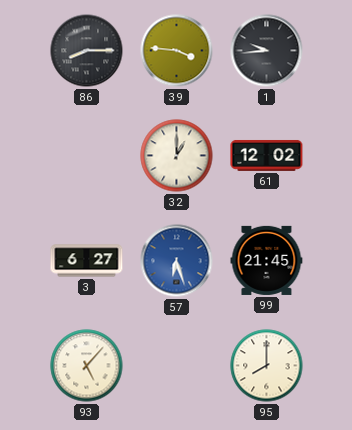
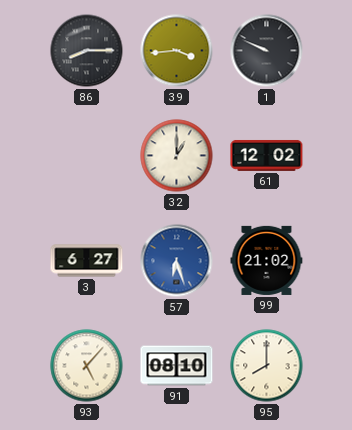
39: 3:46 -> 3:44 (177, 51)
1: 9:44 -> 9:49 (267, 51)
99: 21:45 -> 21:02 (267, 260)
91: none -> 08:10 (177, 366)
